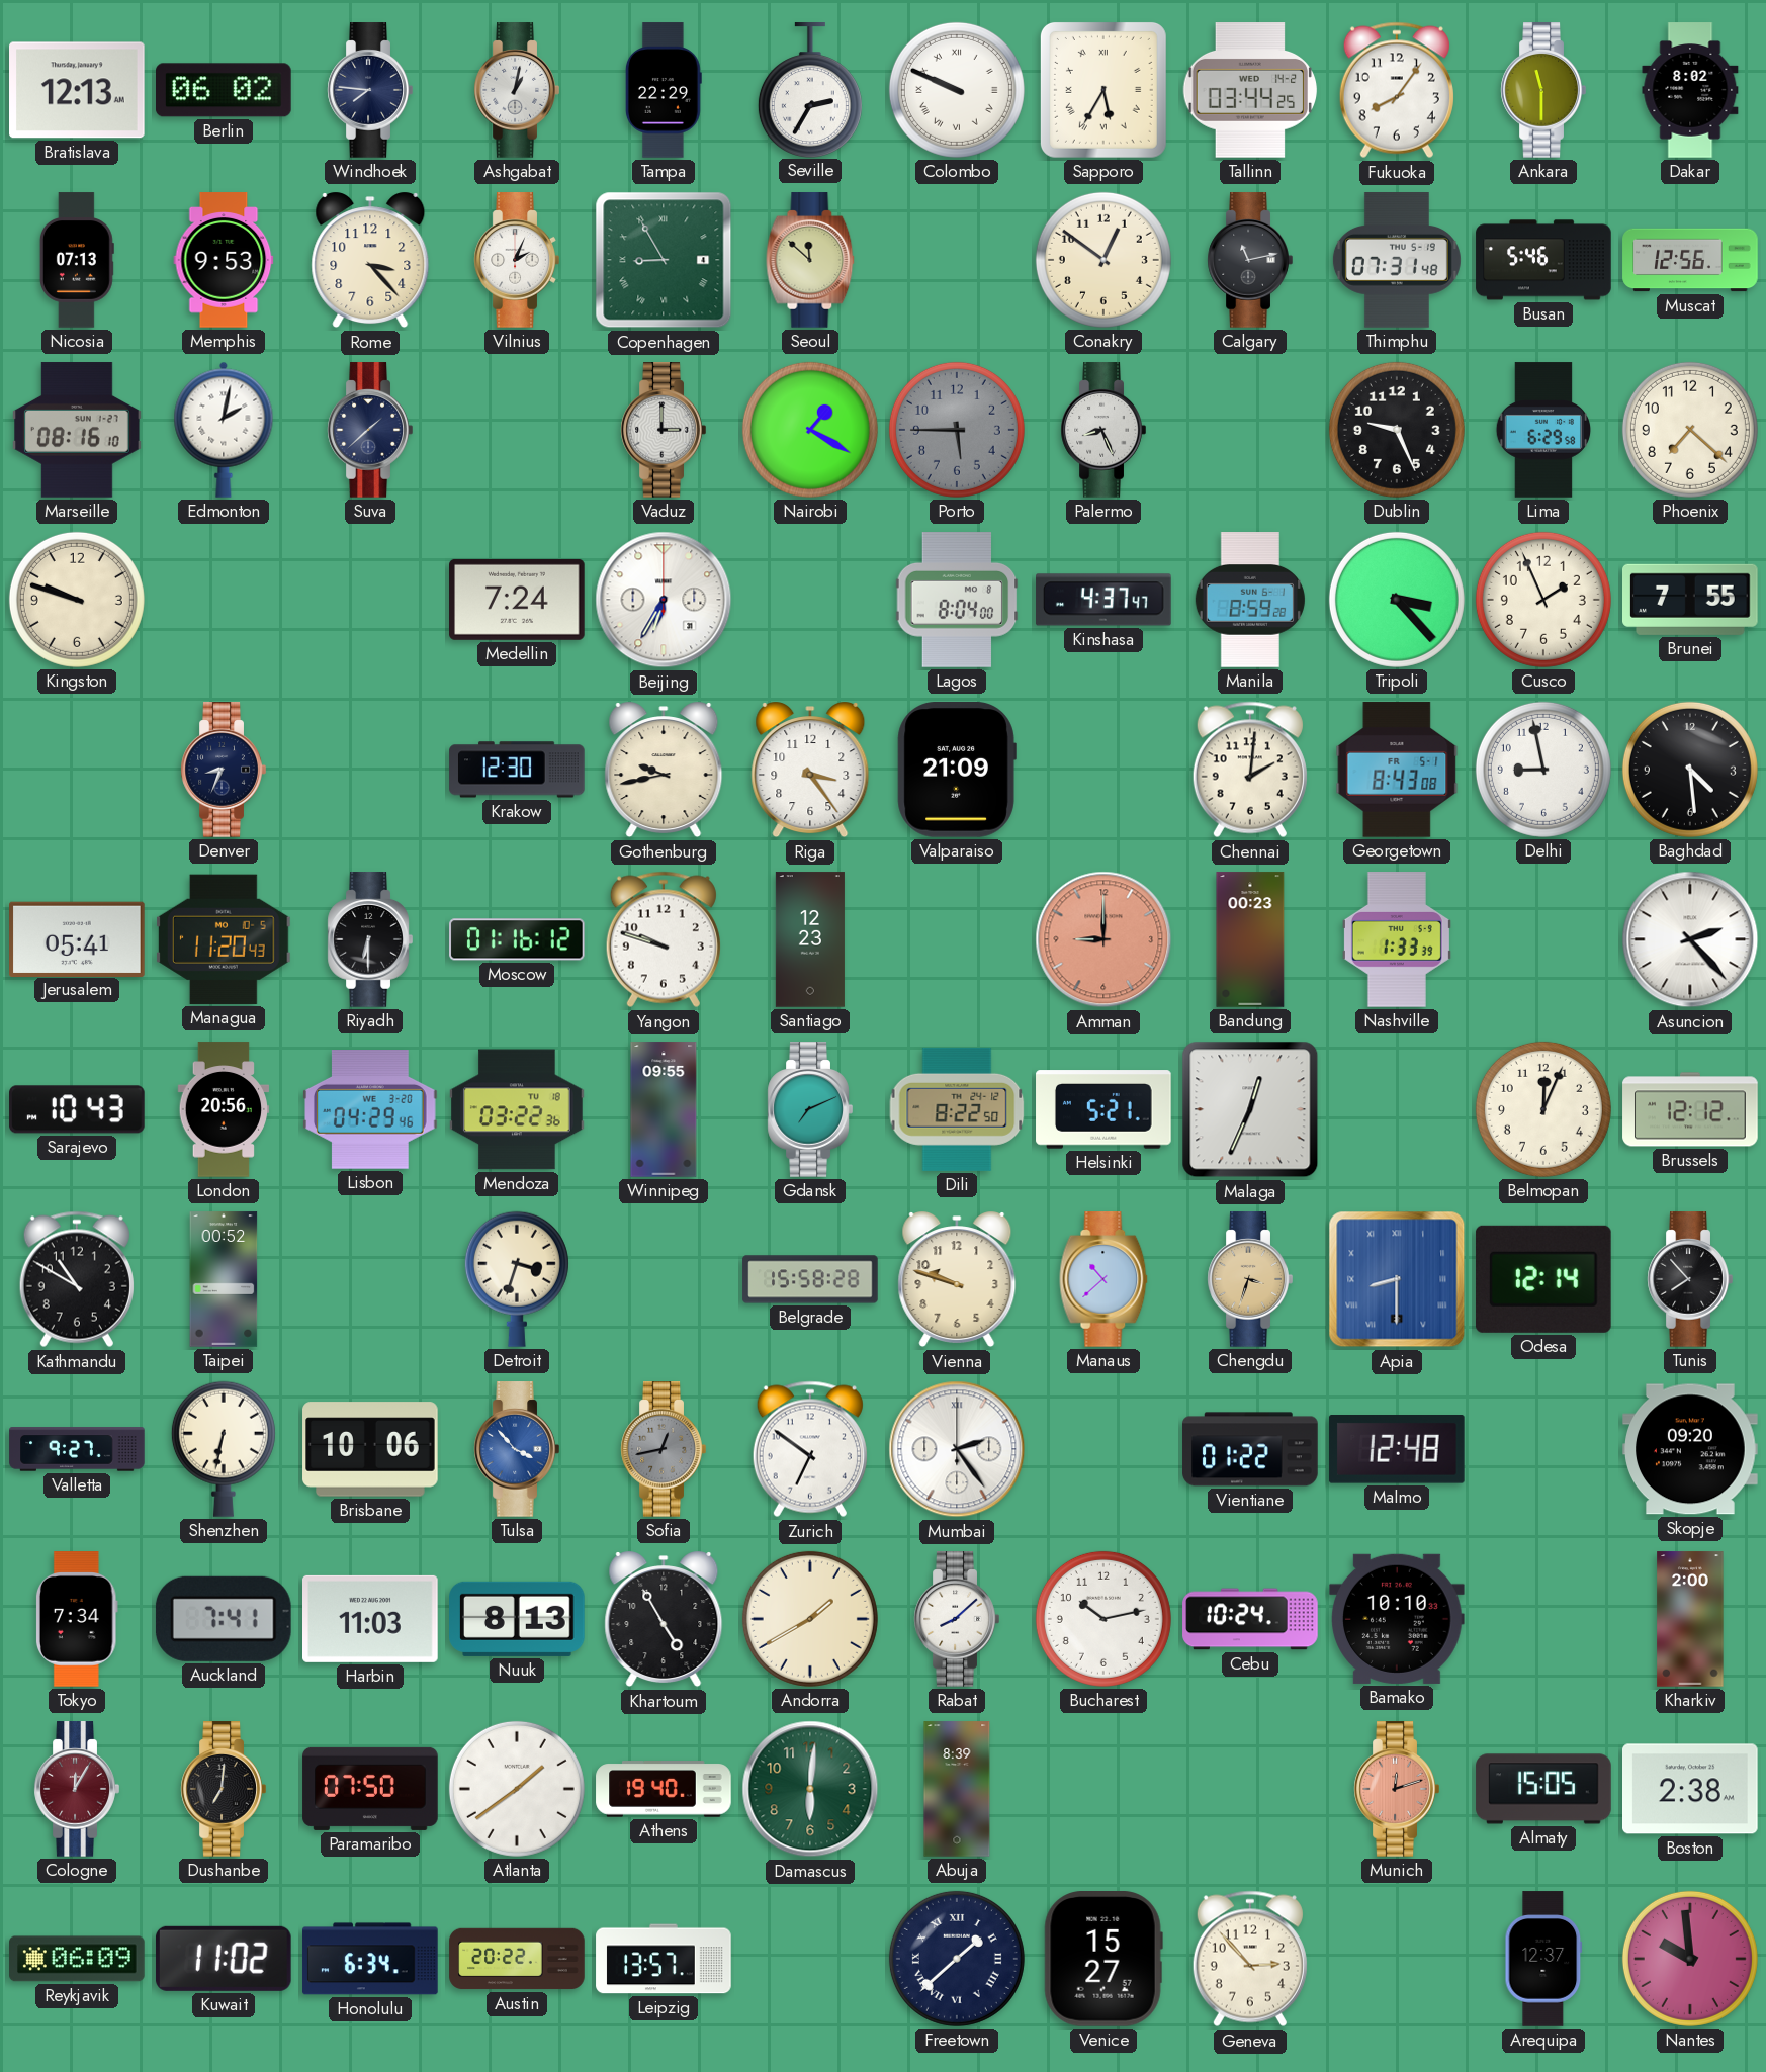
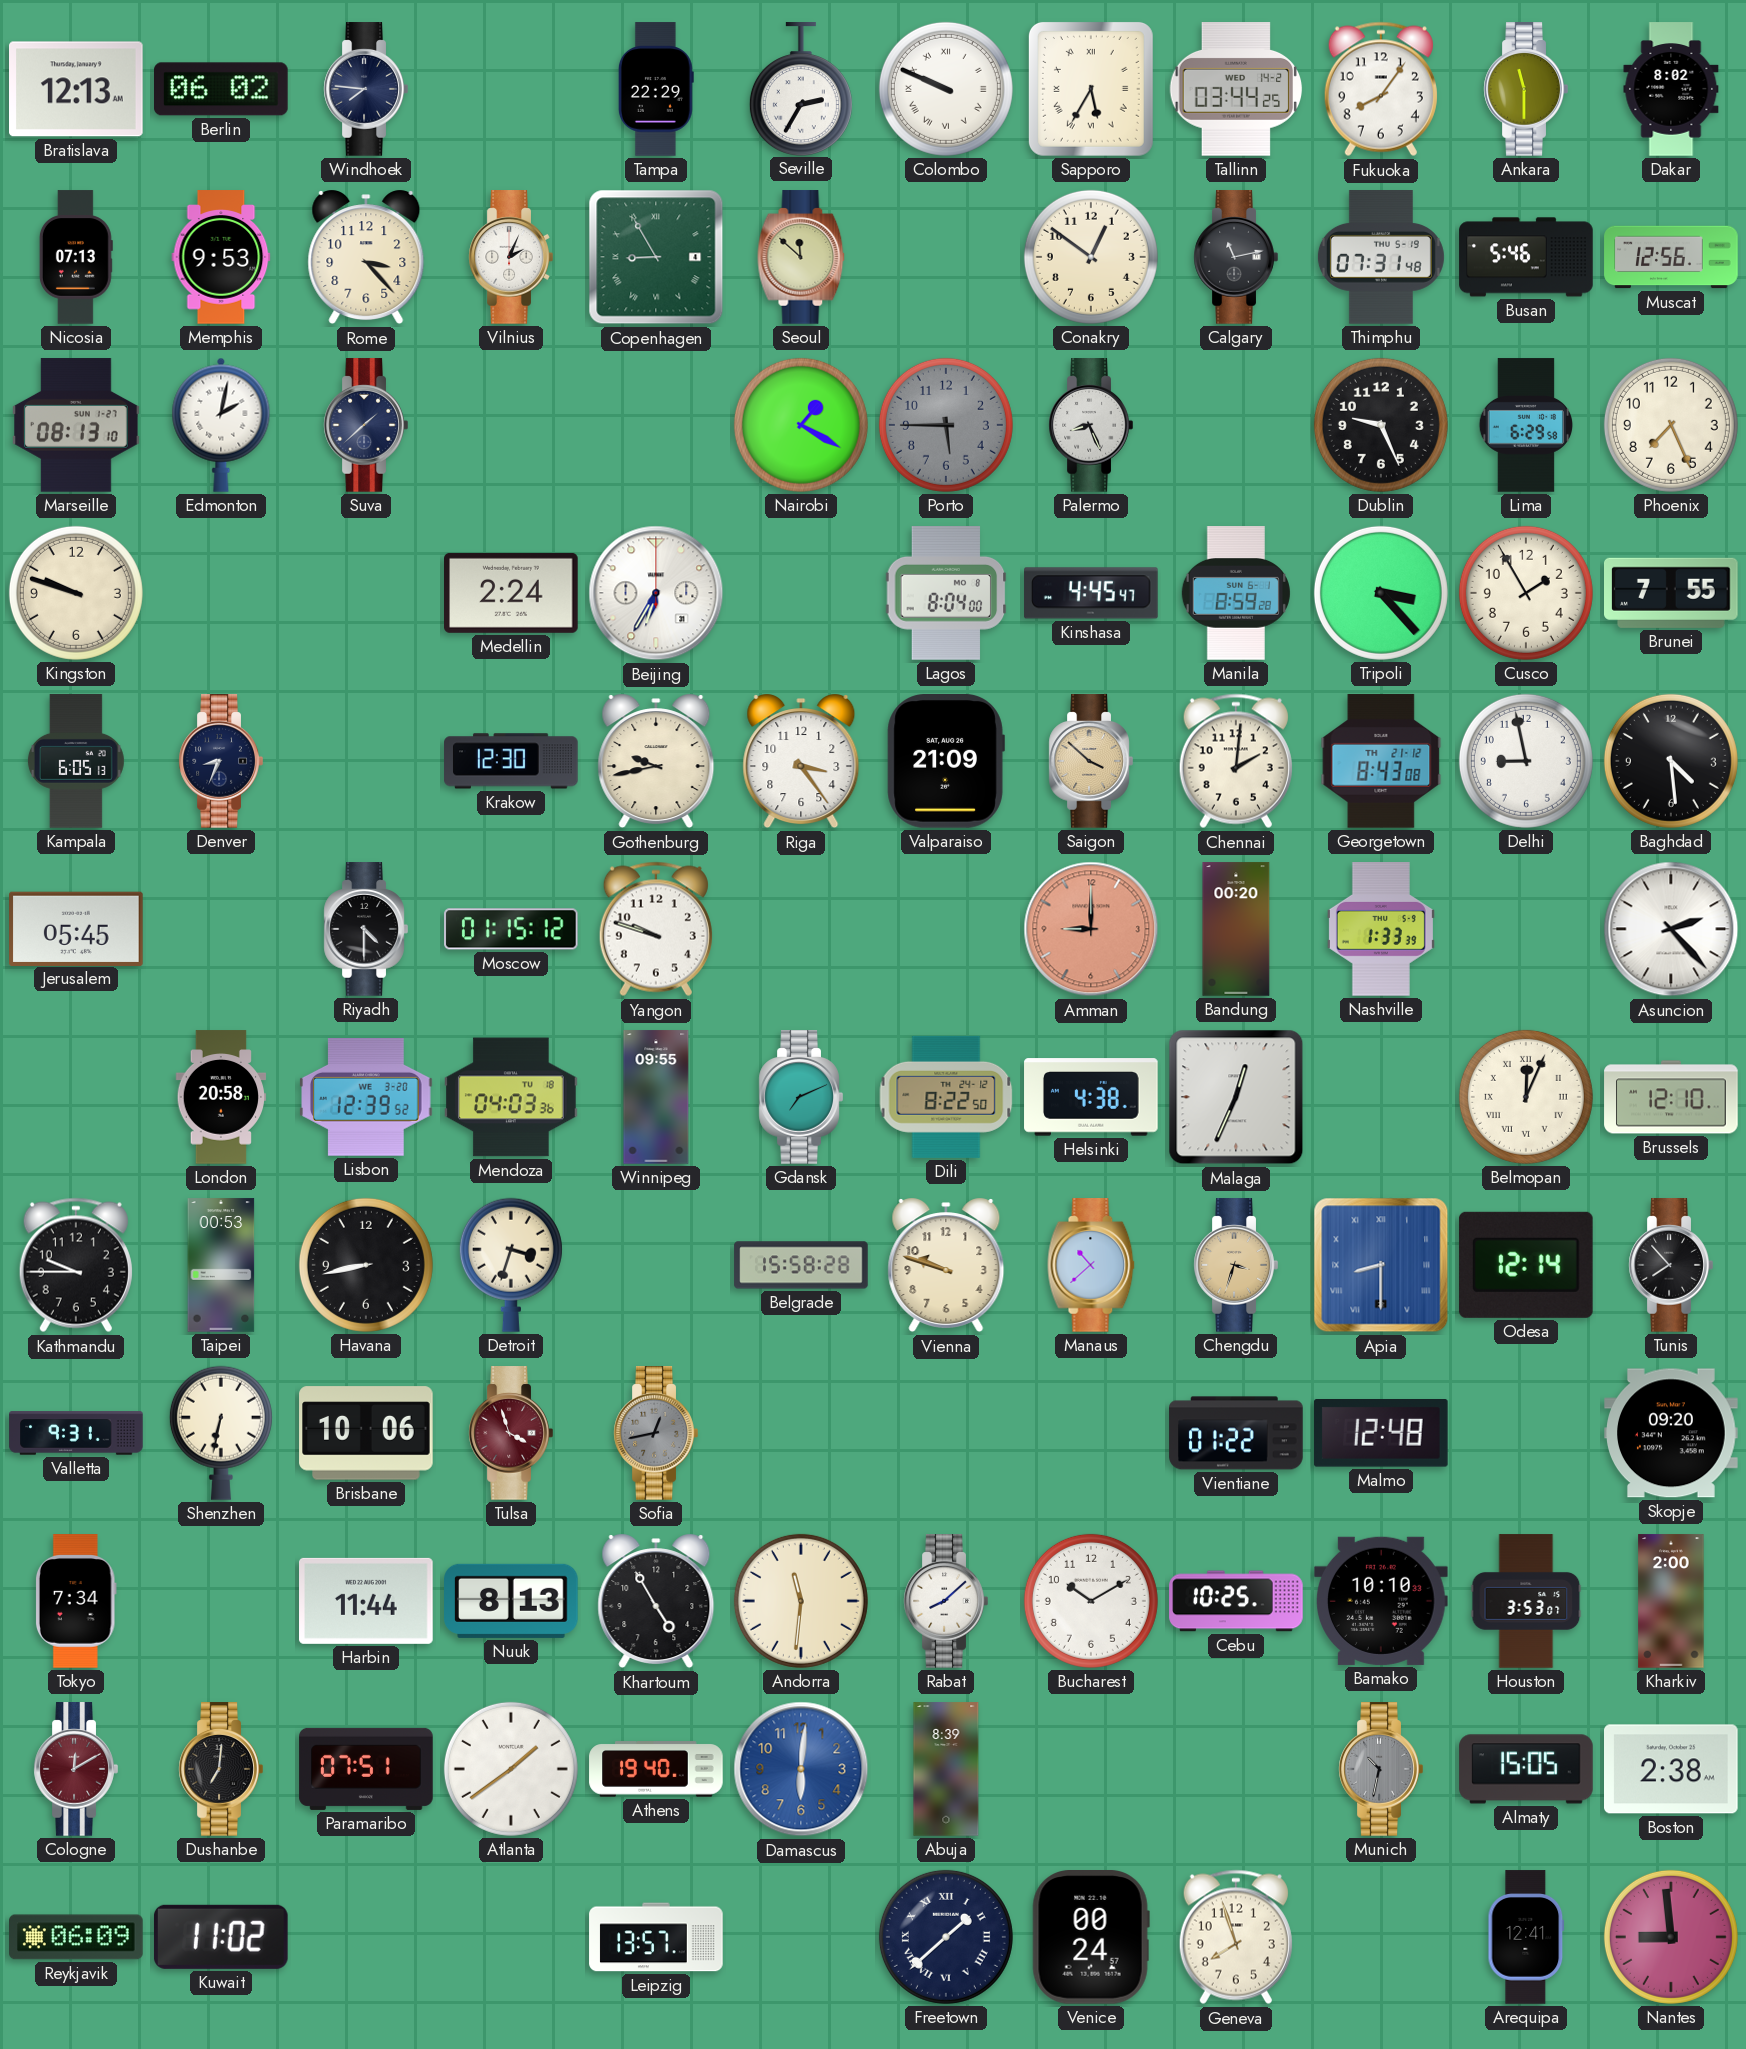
Ashgabat: 1:02 -> none (517, 90)
Marseille: 08:16 -> 08:13 (77, 425)
Vaduz: 3:00 -> none (664, 430)
Phoenix: 7:22 -> 7:26 (1671, 425)
Medellin: 7:24 -> 2:24 (511, 593)
Kinshasa: 4:37 -> 4:45 (1091, 593)
Cusco: 1:56 -> 1:55 (1526, 593)
Kampala: none -> 6:05 (76, 761)
Saigon: none -> 3:52 (1091, 761)
Georgetown date: FR 5-1 -> TH 21-12 (1381, 761)
Jerusalem: 05:41 -> 05:45 (77, 928)
Managua: 11:20 -> none (225, 939)
Riyadh: 6:30 -> 4:30 (366, 929)
Moscow: 01:16 -> 01:15 (512, 929)
Santiago: 12:23 -> none (810, 939)
Bandung: 00:23 -> 00:20 (1236, 929)
Sarajevo: 10:43 -> none (78, 1109)
London: 20:56 -> 20:58 (221, 1097)
Lisbon: 04:29 -> 12:39 (367, 1098)
Mendoza: 03:22 -> 04:03 (511, 1097)
Helsinki: 5:21 -> 4:38 (1091, 1097)
Belmopan numerals: Arabic -> Roman (1526, 1097)
Brussels: 12:12 -> 12:10 (1671, 1097)
Kathmandu: 10:50 -> 9:45 (76, 1265)
Taipei: 00:52 -> 00:53 (221, 1265)
Havana: none -> 8:43 (366, 1265)
Valletta: 9:27 -> 9:31 (76, 1433)
Tulsa: 3:53 -> 3:57 (511, 1433)
Tulsa dial: blue -> burgundy (511, 1433)
Zurich: 6:51 -> none (810, 1449)
Mumbai: 2:24 -> none (957, 1449)
Auckland: 7:41 -> none (224, 1619)
Harbin: 11:03 -> 11:44 (366, 1601)
Andorra: 1:40 -> 11:31 (801, 1601)
Bucharest: 10:13 -> 10:10 (1091, 1601)
Cebu: 10:24 -> 10:25 (1236, 1601)
Houston: none -> 3:53 (1526, 1601)
Cologne: 12:05 -> 12:10 (76, 1769)
Paramaribo: 07:50 -> 07:51 (366, 1769)
Damascus dial: green -> blue (801, 1769)
Munich: 12:12 -> 10:32 (1381, 1769)
Munich dial: salmon -> grey (1381, 1769)
Honolulu: 6:34 -> none (370, 1959)
Austin: 20:22 -> none (517, 1959)
Venice: 15:27 -> 00:24 (1091, 1938)
Geneva: 2:53 -> 7:57 (1236, 1937)
Arequipa: 12:37 -> 12:41 (1526, 1937)
Nantes: 9:59 -> 8:59 (1671, 1937)
